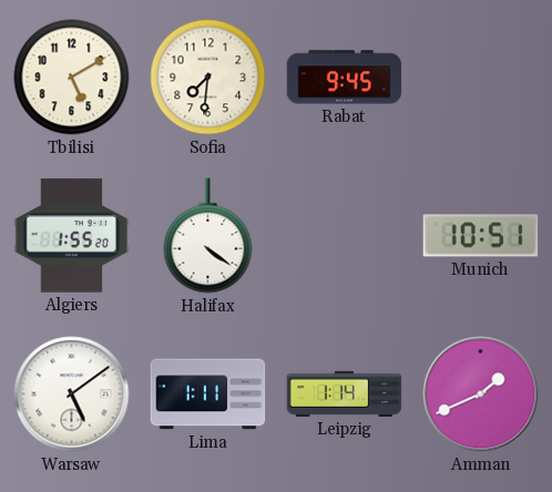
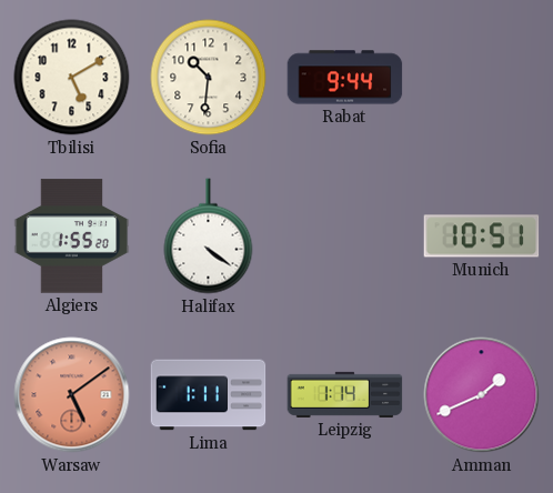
Sofia: 7:31 -> 10:31 (209, 78)
Rabat: 9:45 -> 9:44 (345, 78)
Warsaw dial: white -> salmon (72, 395)
